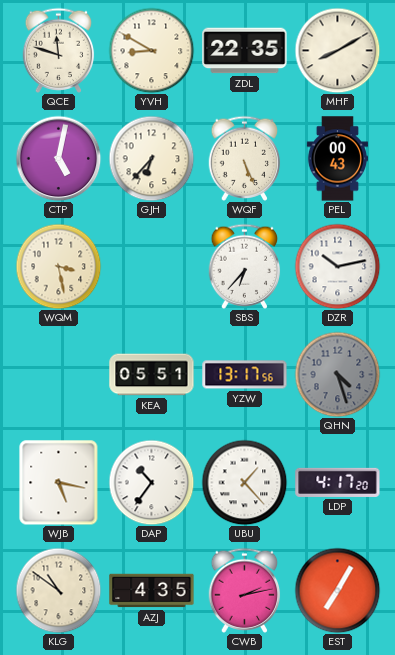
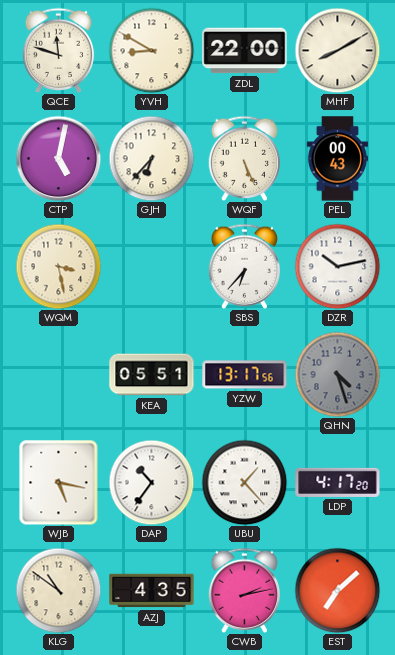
ZDL: 22:35 -> 22:00 (245, 51)
EST: 7:05 -> 7:08 (337, 590)
